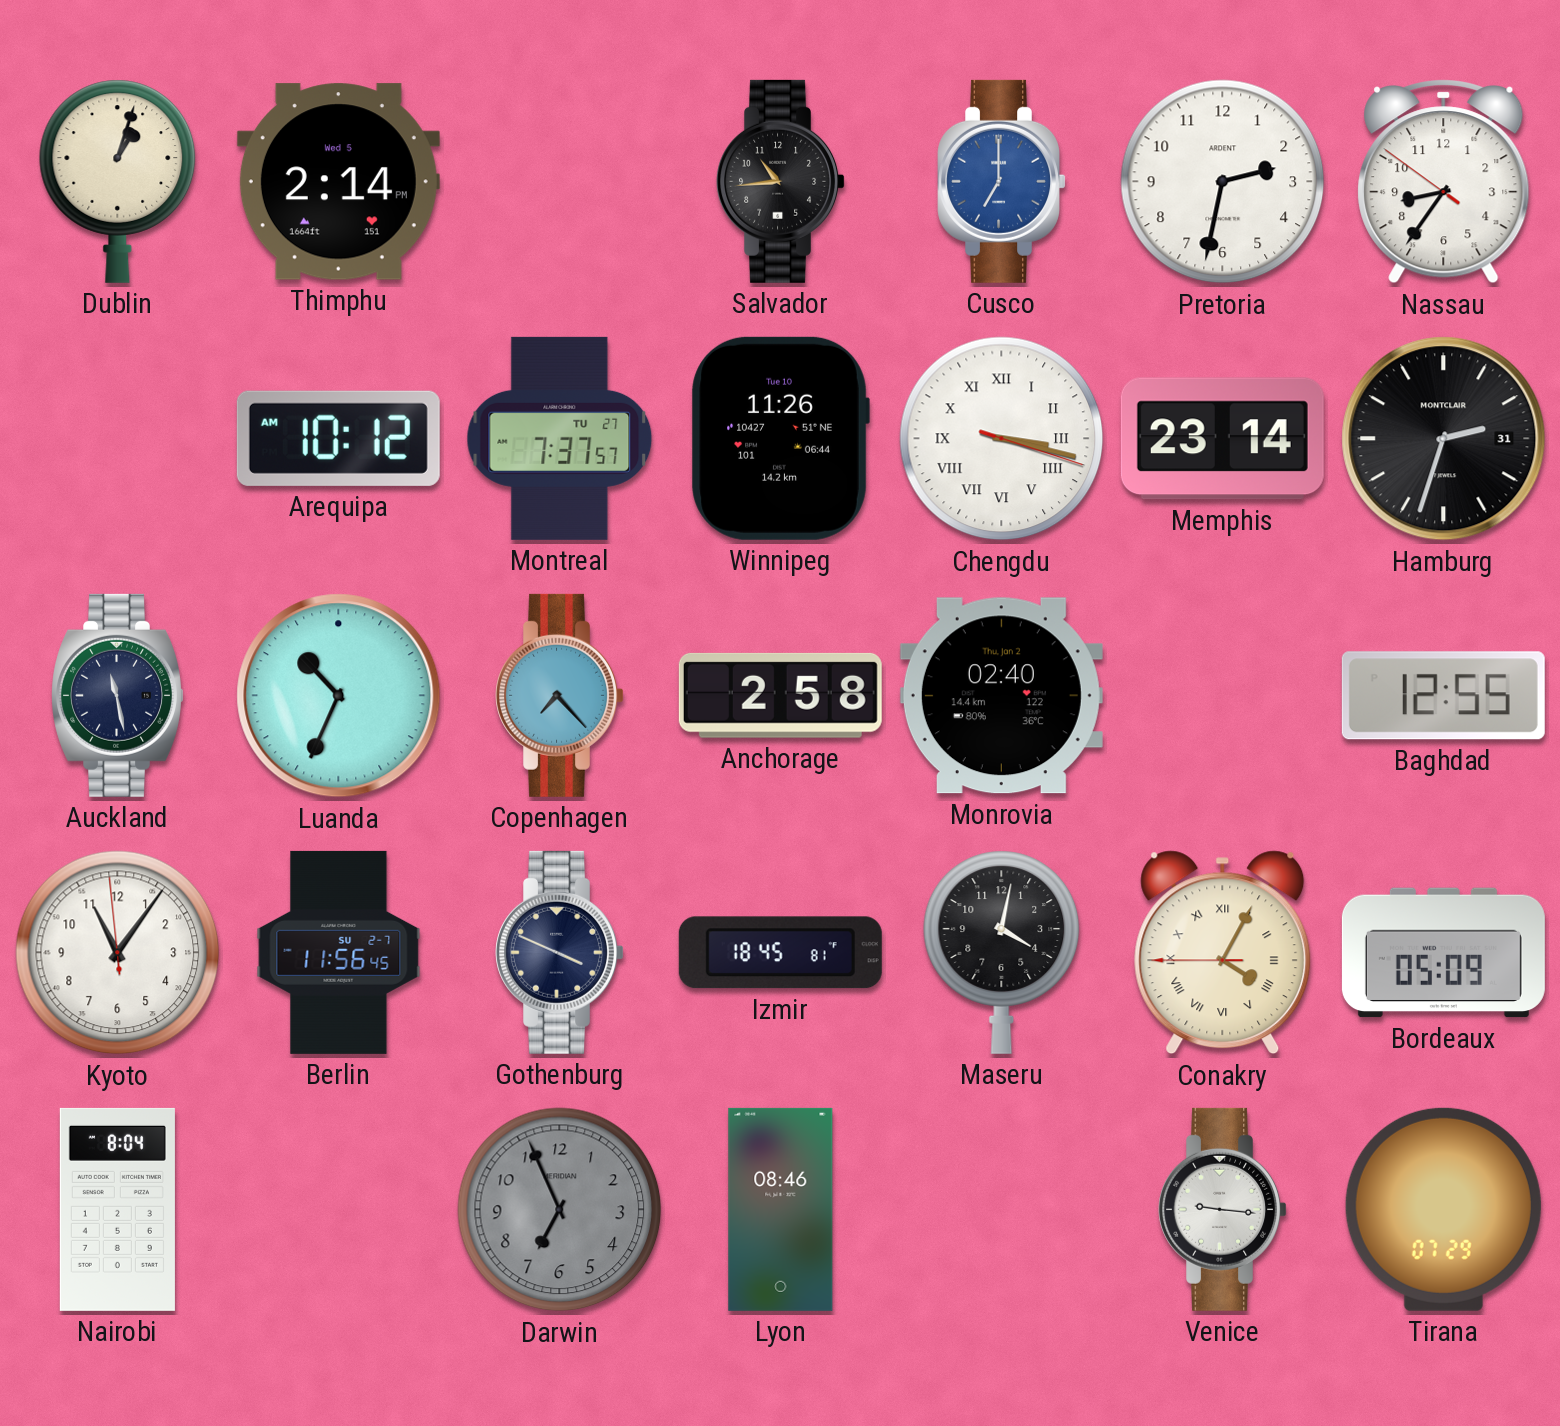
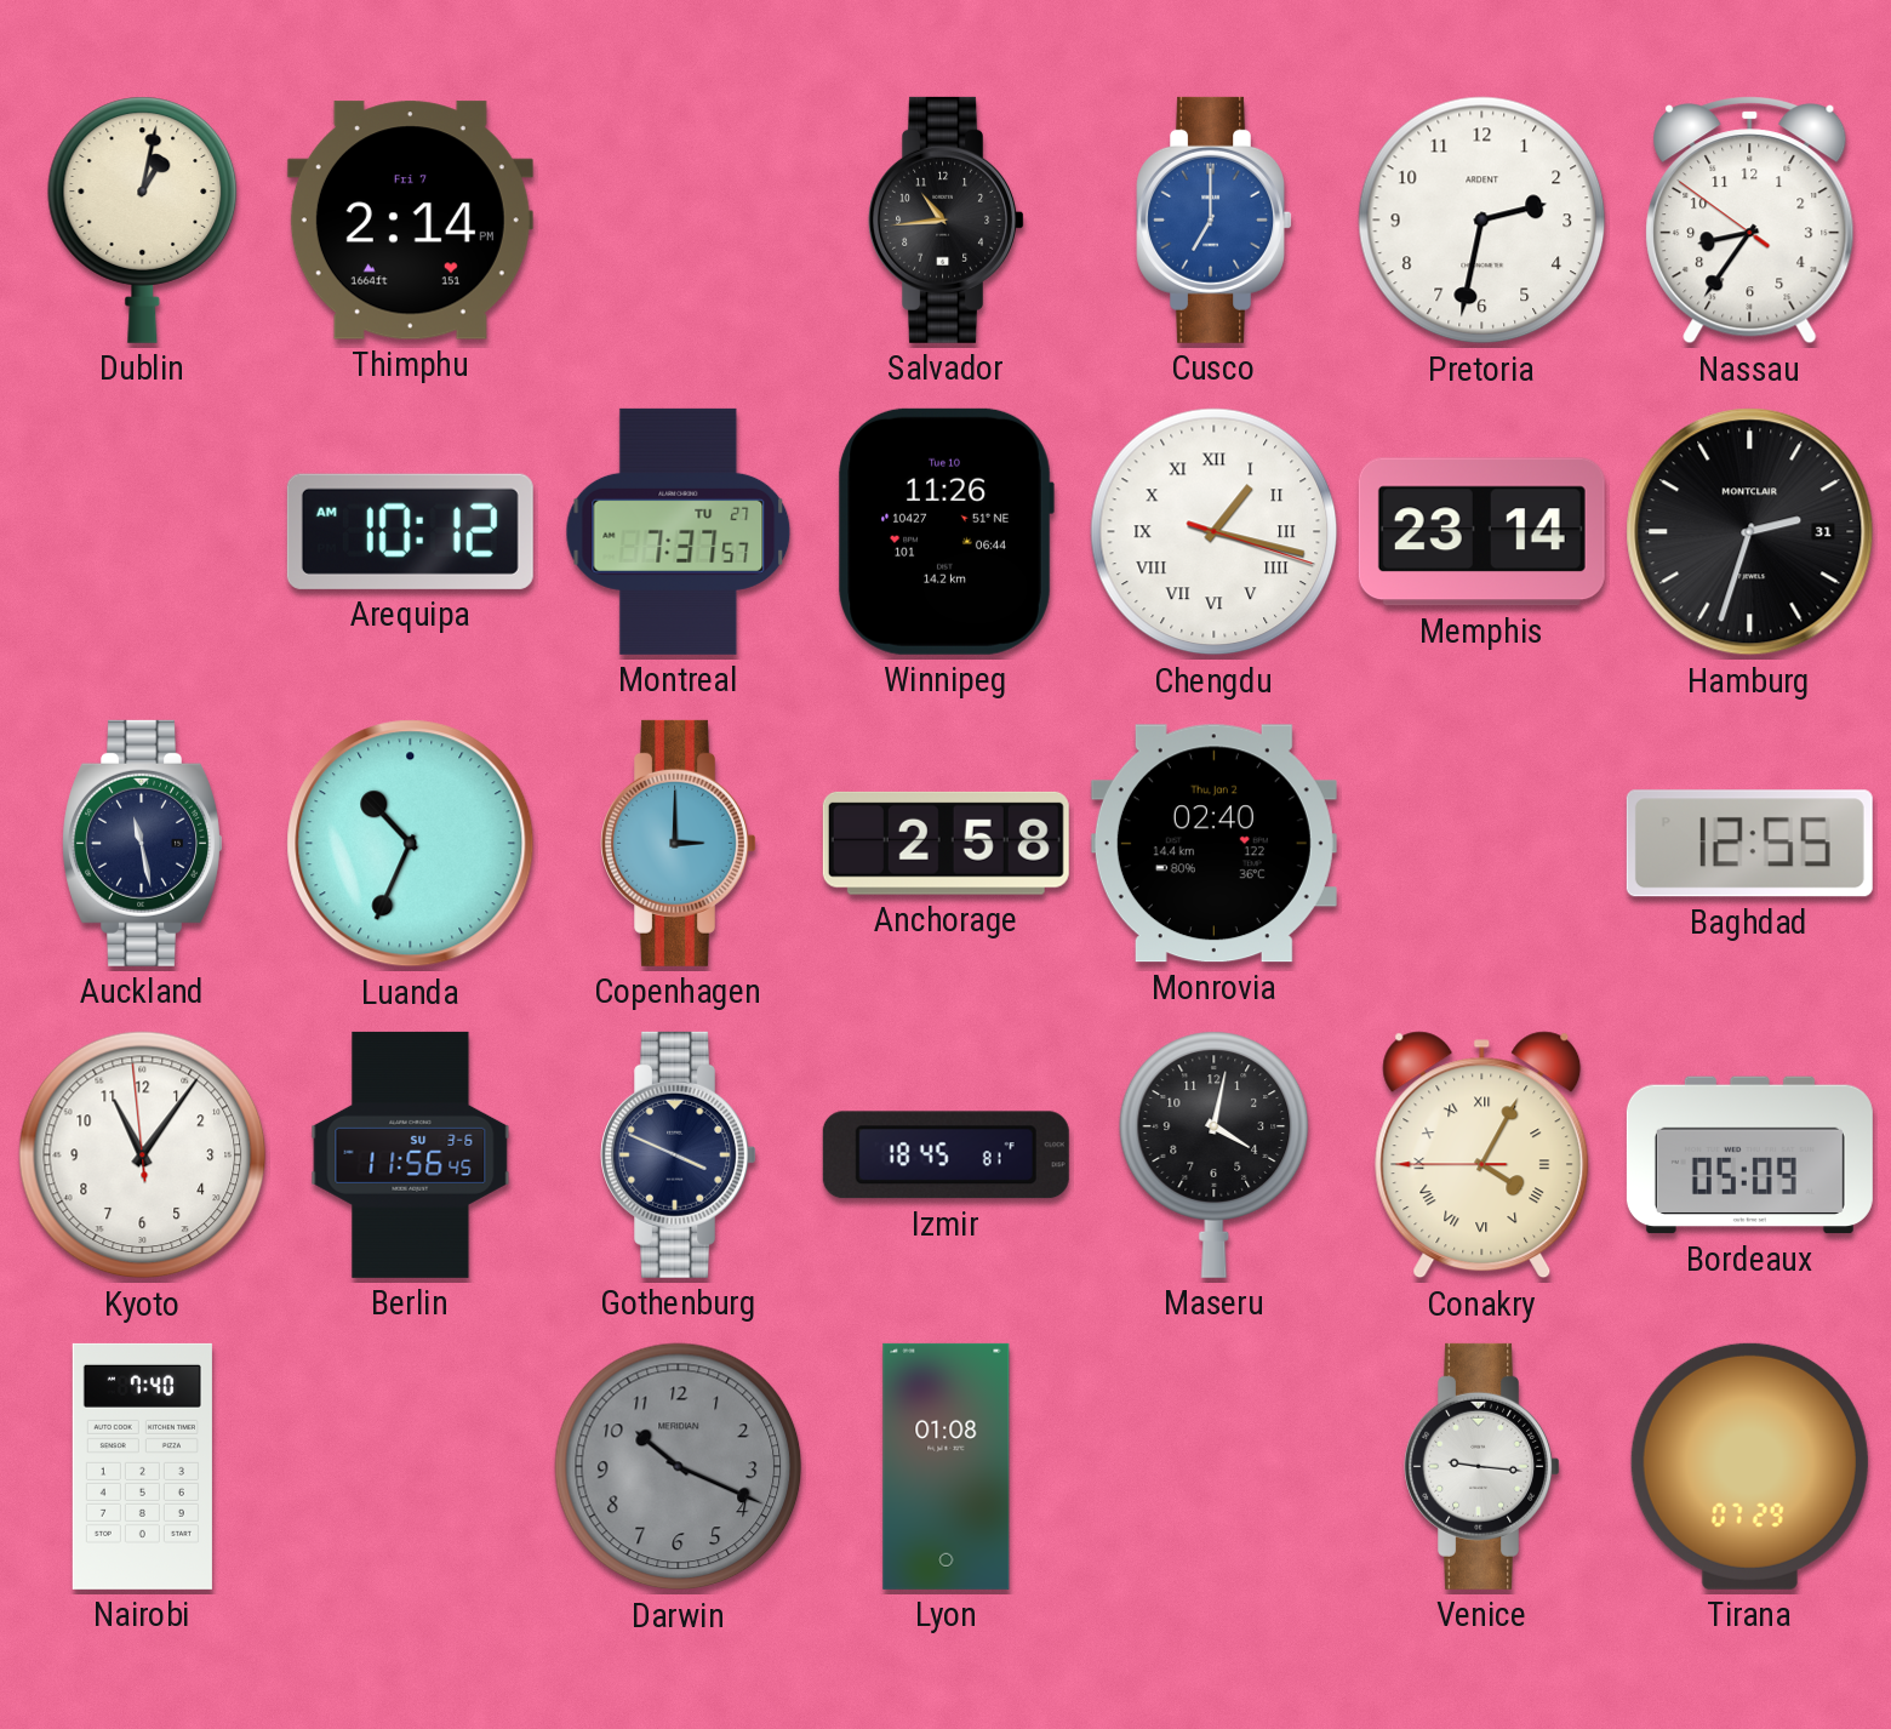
Dublin: 1:03 -> 1:02 (143, 219)
Thimphu date: Wed 5 -> Fri 7 (410, 221)
Chengdu: 3:17 -> 1:17 (1215, 532)
Copenhagen: 7:23 -> 3:00 (678, 843)
Berlin date: SU 2-7 -> SU 3-6 (411, 1154)
Nairobi: 8:04 -> 7:40 (142, 1466)
Darwin: 6:56 -> 10:19 (679, 1467)
Lyon: 08:46 -> 01:08 (947, 1466)
